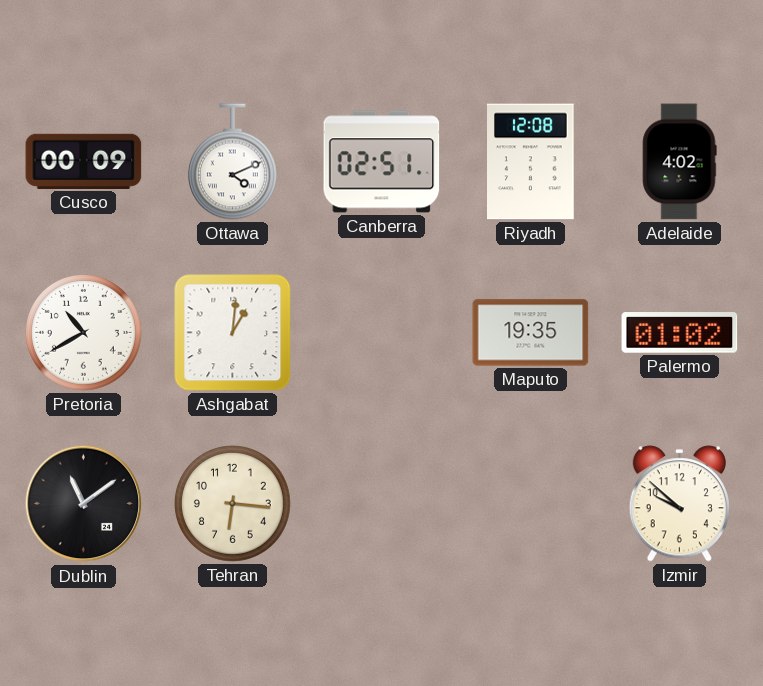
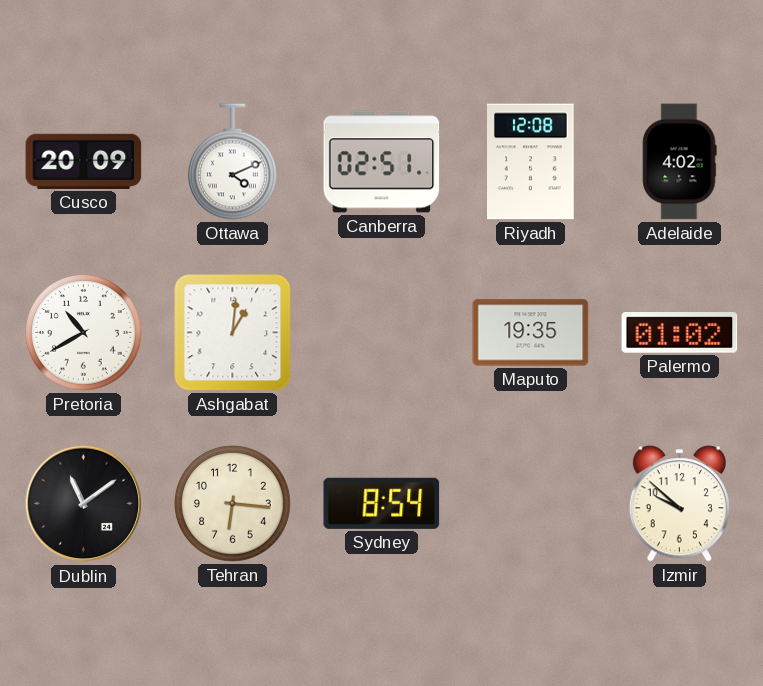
Cusco: 00:09 -> 20:09 (84, 161)
Sydney: none -> 8:54 (382, 503)
